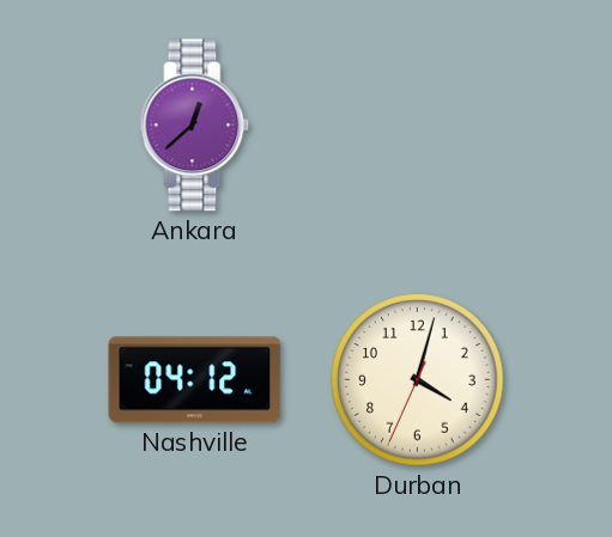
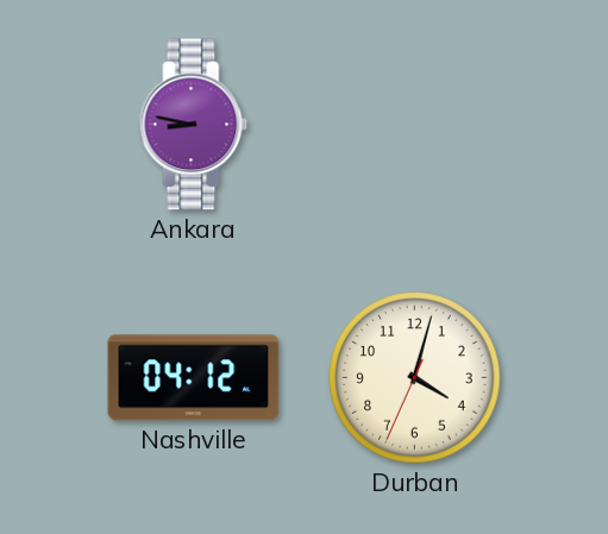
Ankara: 12:38 -> 8:47 (194, 125)
